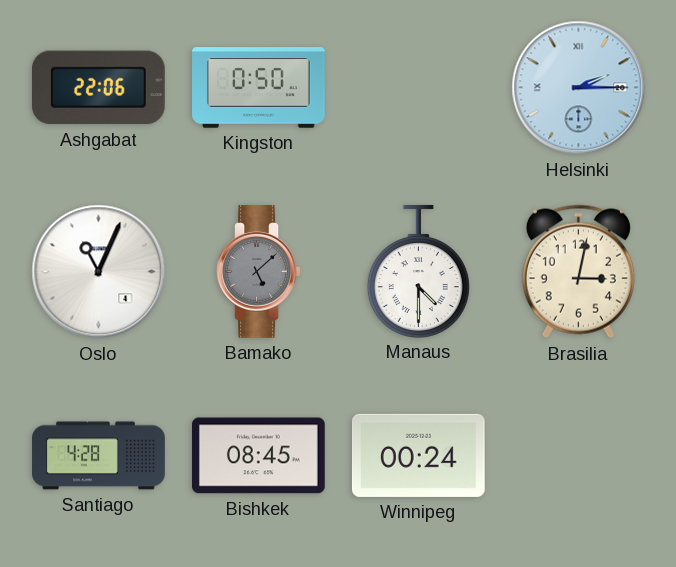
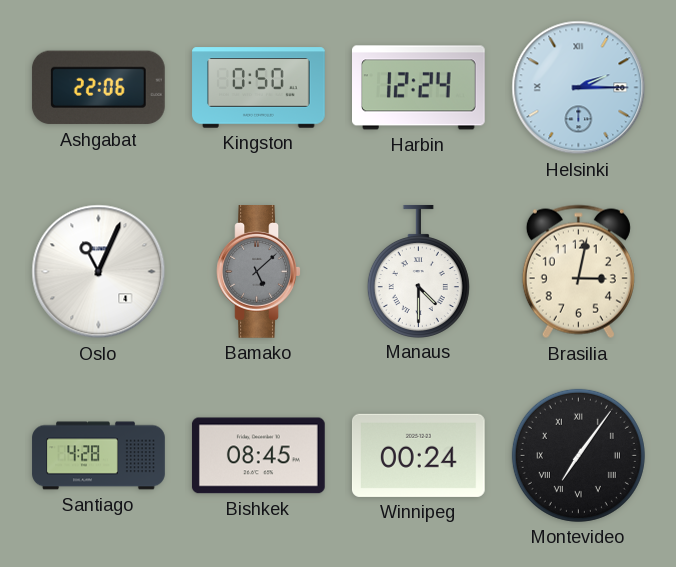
Harbin: none -> 12:24 (419, 88)
Montevideo: none -> 7:06 (578, 455)
